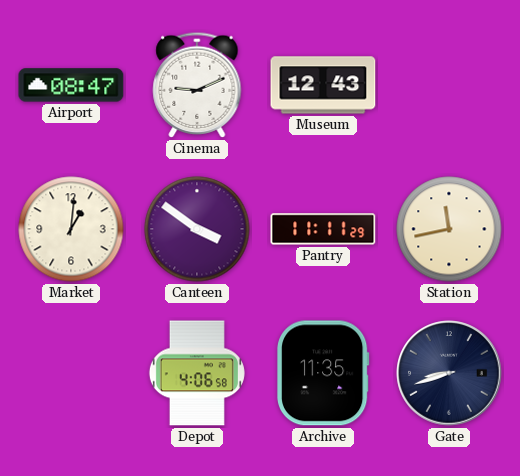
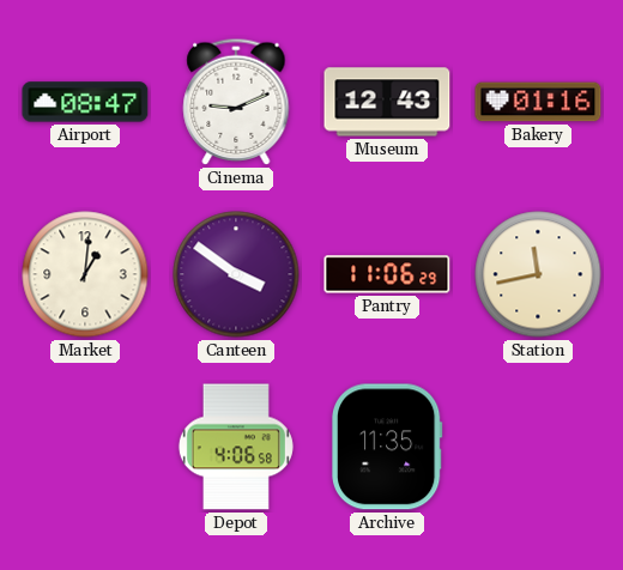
Bakery: none -> 01:16 (538, 102)
Pantry: 11:11 -> 11:06 (387, 274)
Gate: 8:42 -> none (449, 373)
